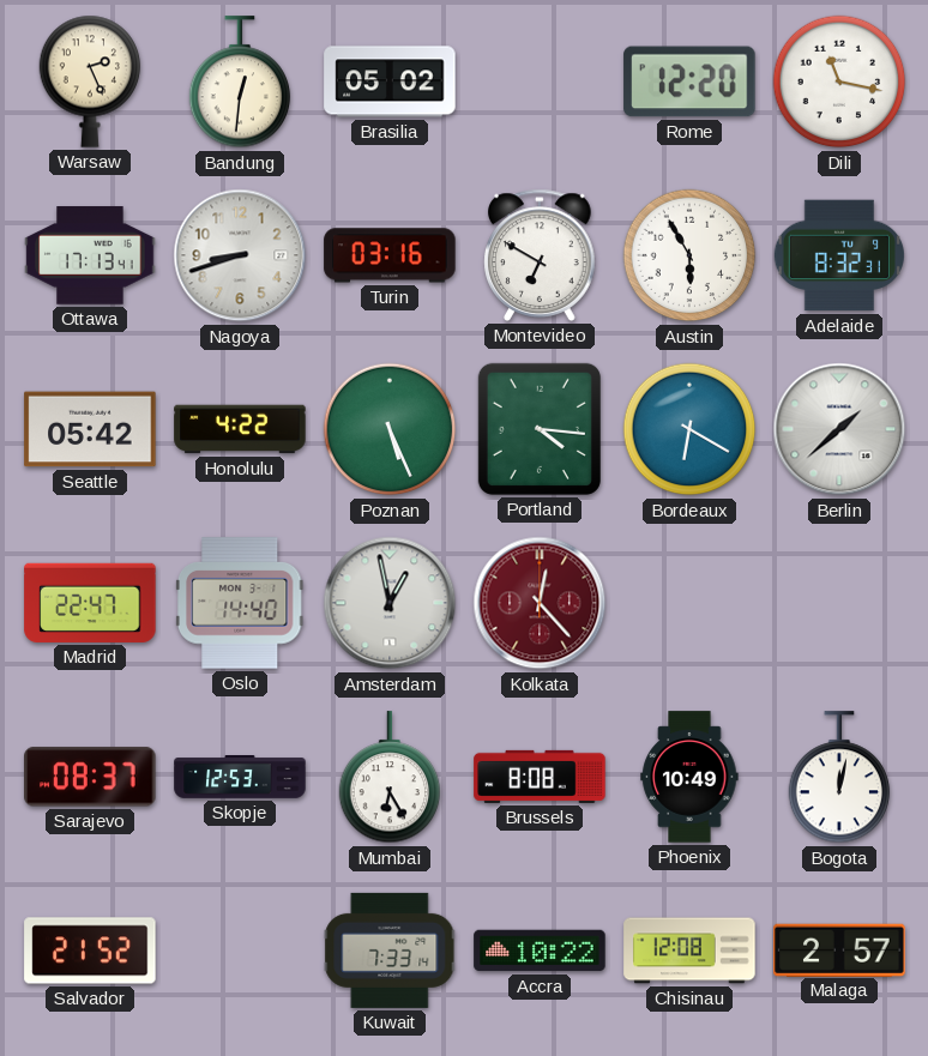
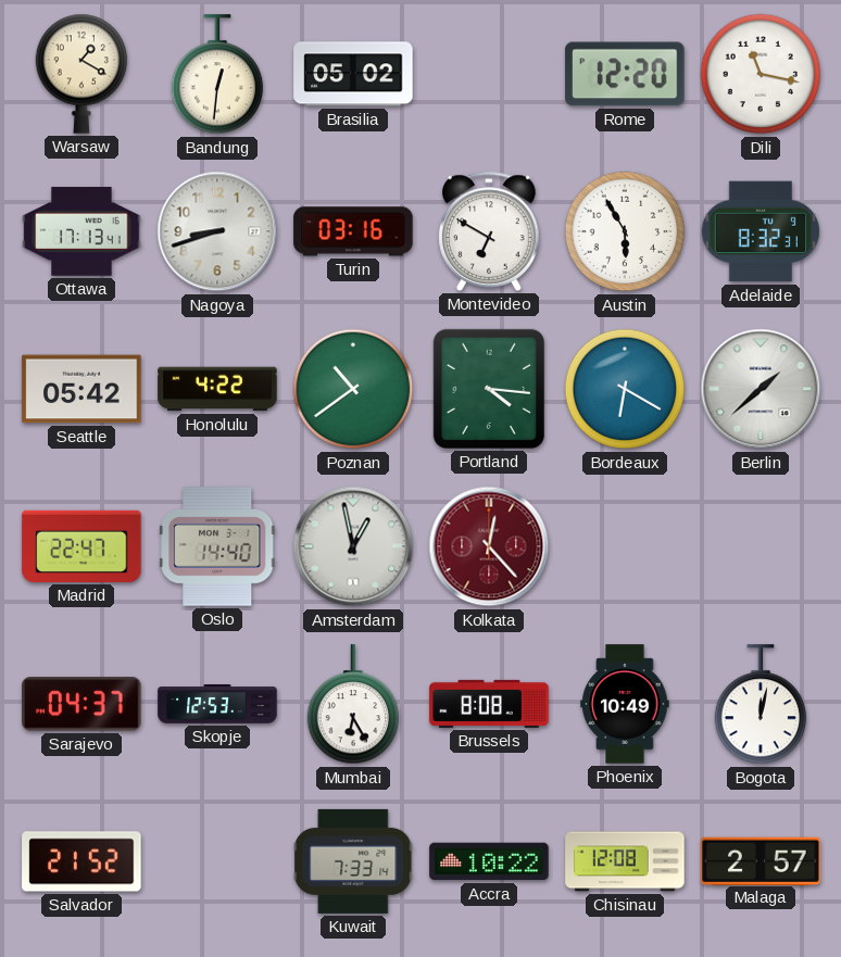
Warsaw: 2:26 -> 1:20 (81, 74)
Poznan: 5:26 -> 10:39 (353, 389)
Sarajevo: 08:37 -> 04:37 (81, 704)
